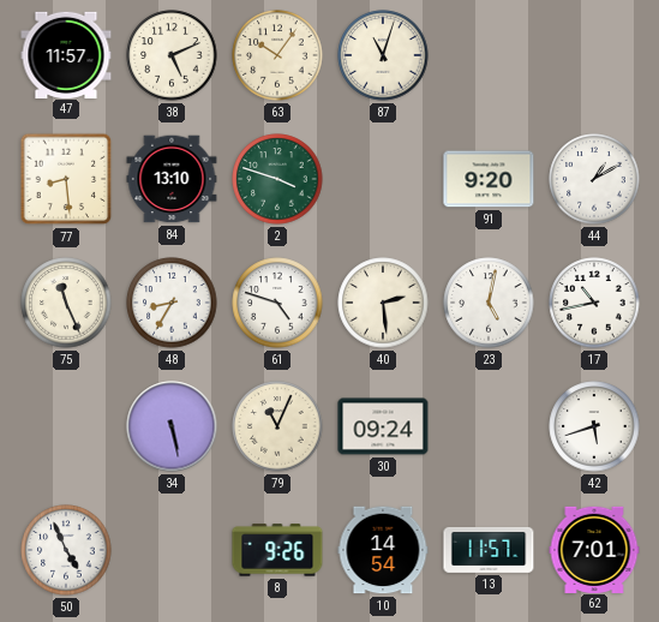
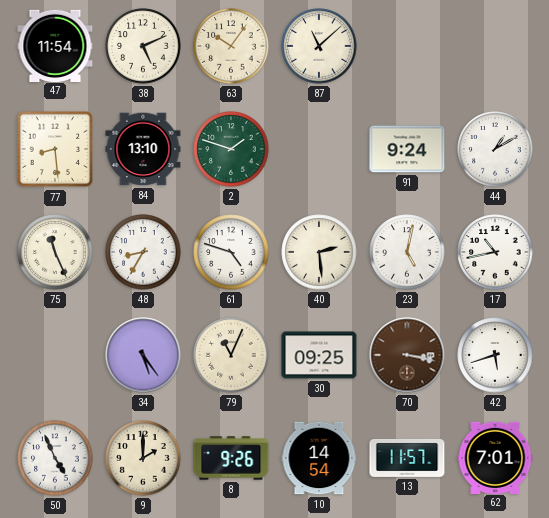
47: 11:57 -> 11:54 (55, 45)
87: 11:03 -> 11:08 (319, 46)
2: 3:48 -> 1:48 (231, 149)
91: 9:20 -> 9:24 (407, 149)
34: 5:28 -> 5:24 (143, 355)
30: 09:24 -> 09:25 (319, 355)
70: none -> 3:17 (407, 355)
9: none -> 2:00 (143, 458)
